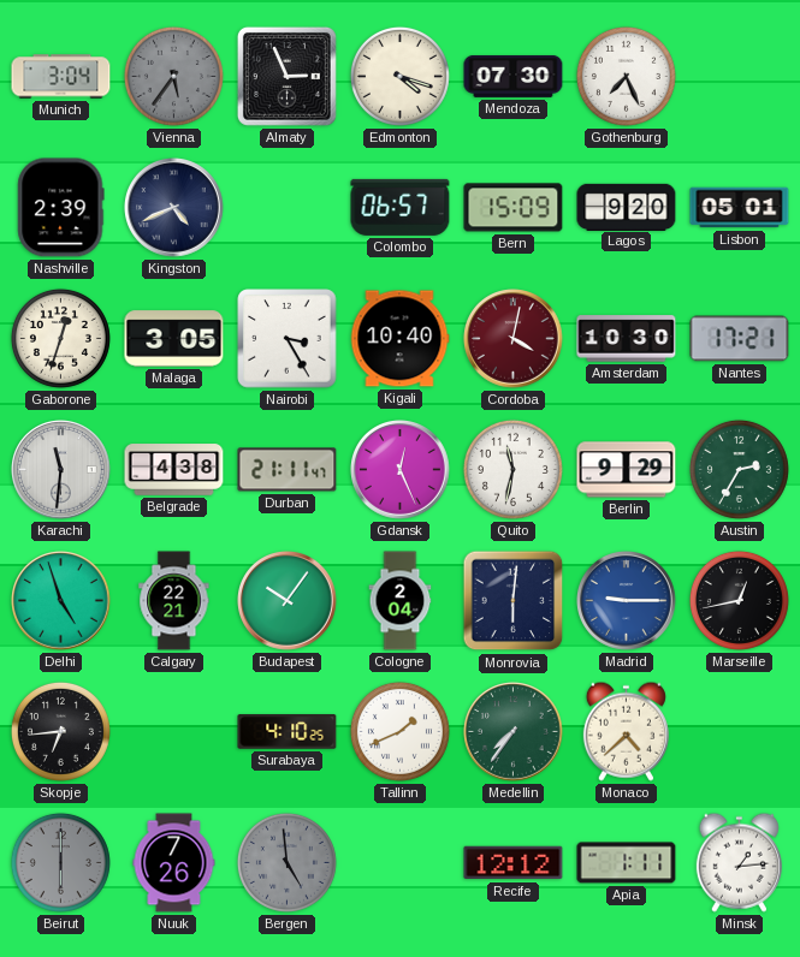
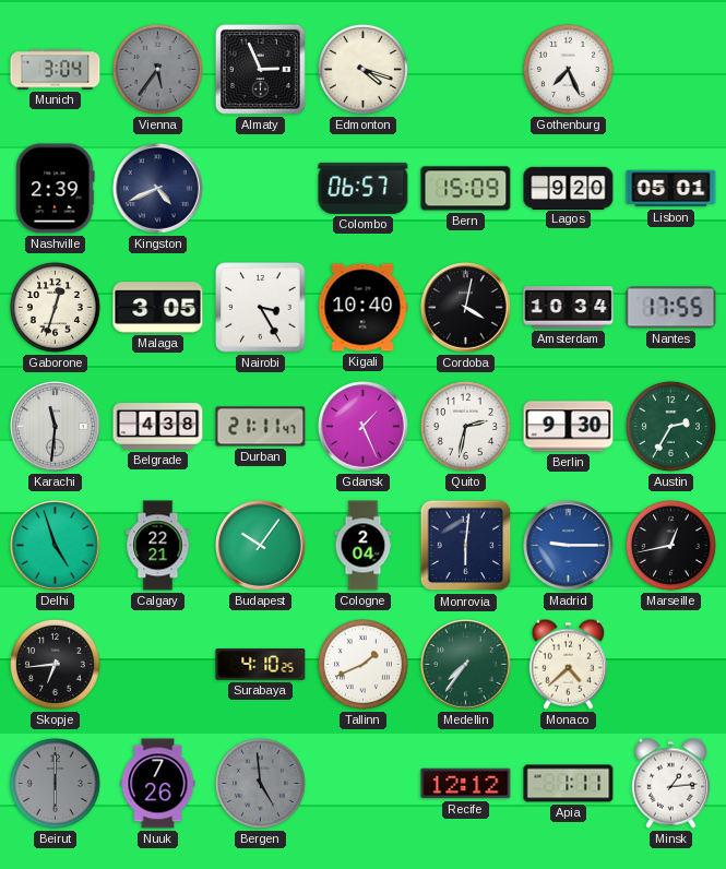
Mendoza: 07:30 -> none (514, 76)
Cordoba dial: burgundy -> black (466, 308)
Amsterdam: 10:30 -> 10:34 (569, 308)
Nantes: 17:21 -> 17:55 (671, 308)
Gdansk: 12:26 -> 1:26 (364, 427)
Quito: 11:32 -> 2:32 (465, 426)
Berlin: 9:29 -> 9:30 (569, 427)
